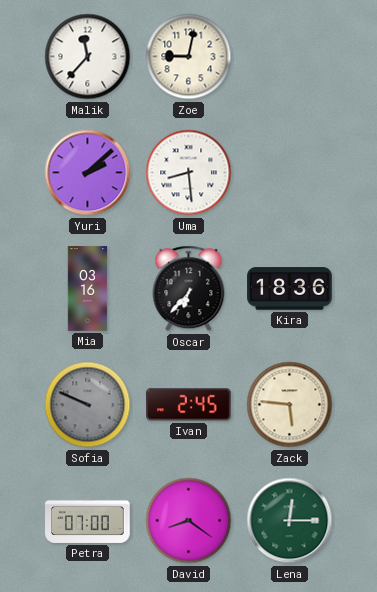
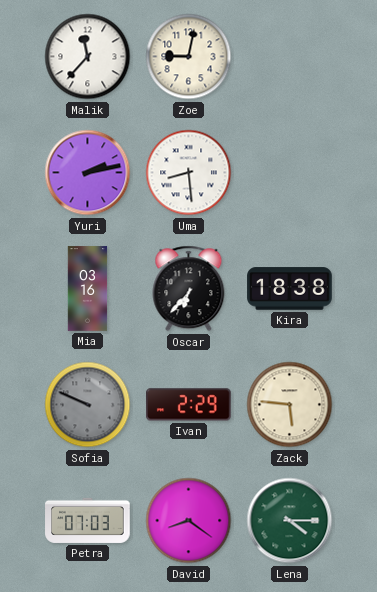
Yuri: 2:08 -> 2:13 (88, 173)
Kira: 18:36 -> 18:38 (290, 289)
Ivan: 2:45 -> 2:29 (189, 405)
Petra: 07:00 -> 07:03 (88, 520)
Lena: 12:15 -> 4:15 (290, 521)
